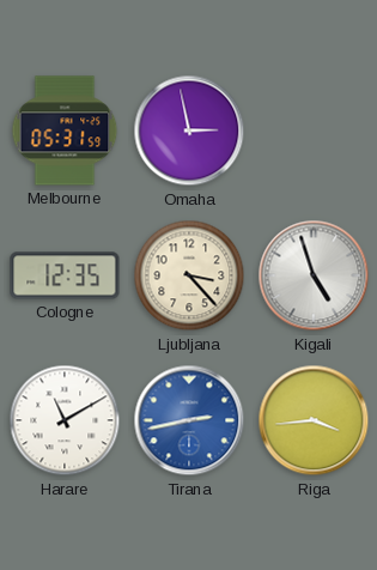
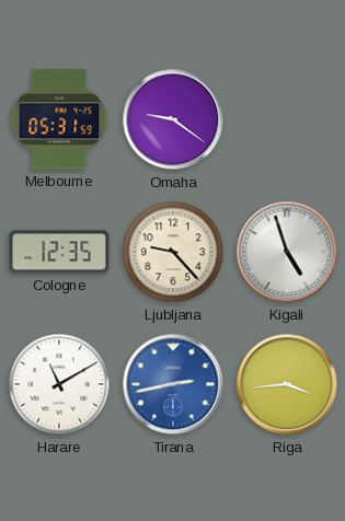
Omaha: 2:58 -> 9:21 (173, 119)
Ljubljana: 3:23 -> 9:23 (173, 252)
